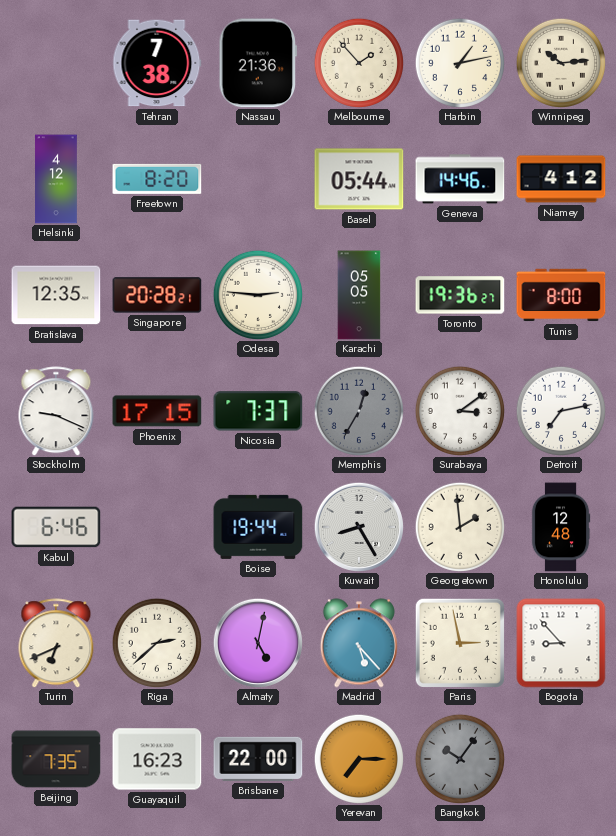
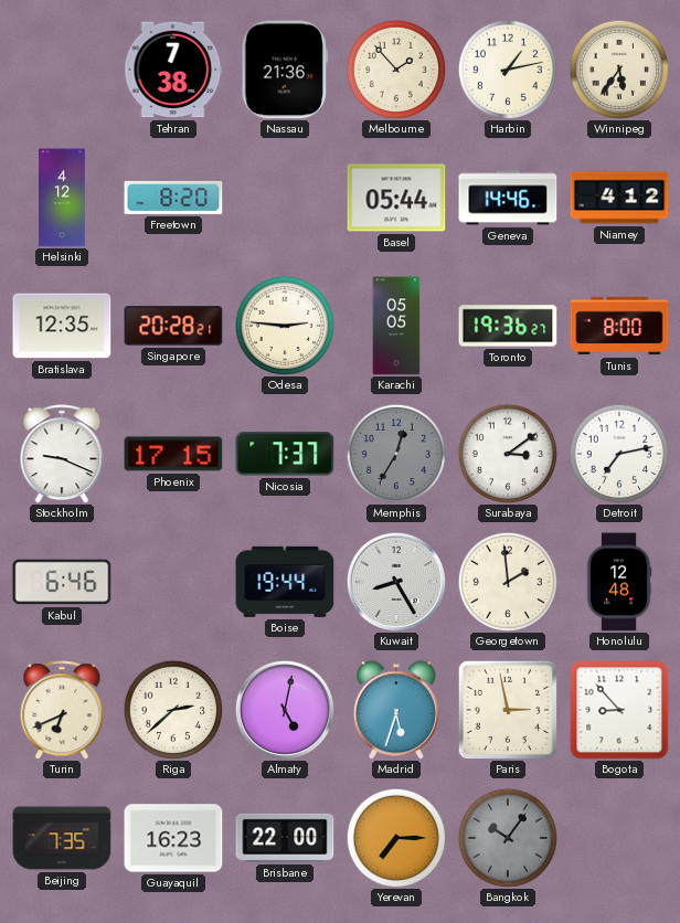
Winnipeg: 10:14 -> 5:36 (618, 68)
Madrid: 5:23 -> 5:33 (396, 710)
